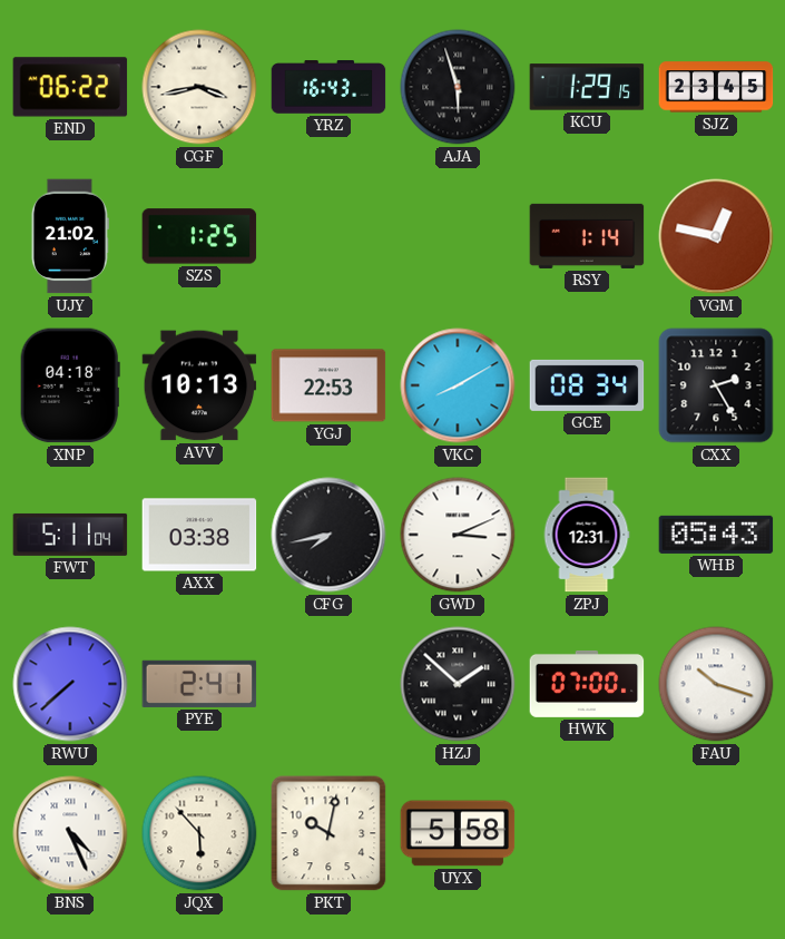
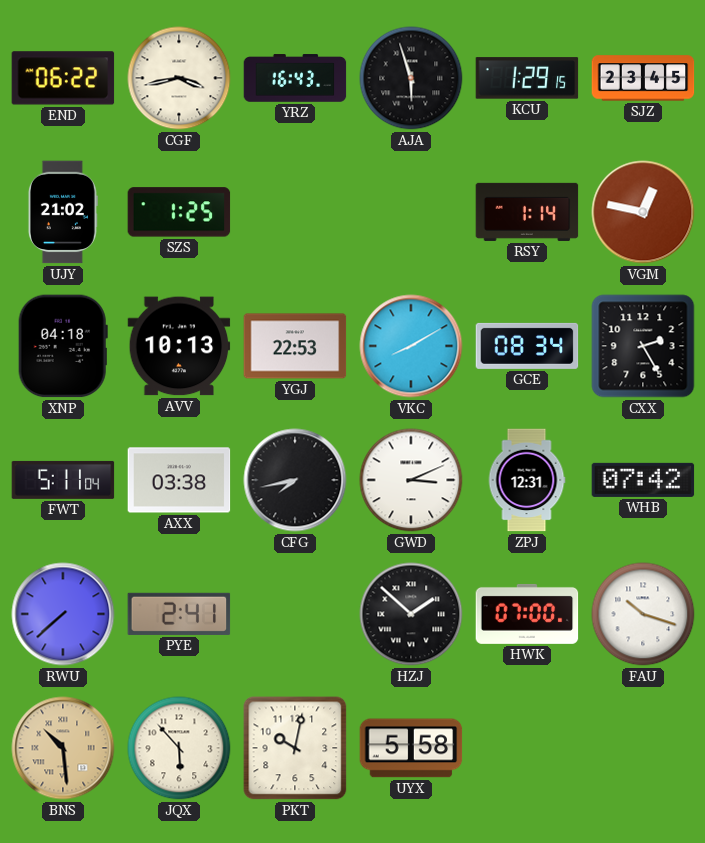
WHB: 05:43 -> 07:42 (643, 480)
BNS: 4:26 -> 10:29 (63, 748)
BNS dial: white -> champagne (63, 748)
